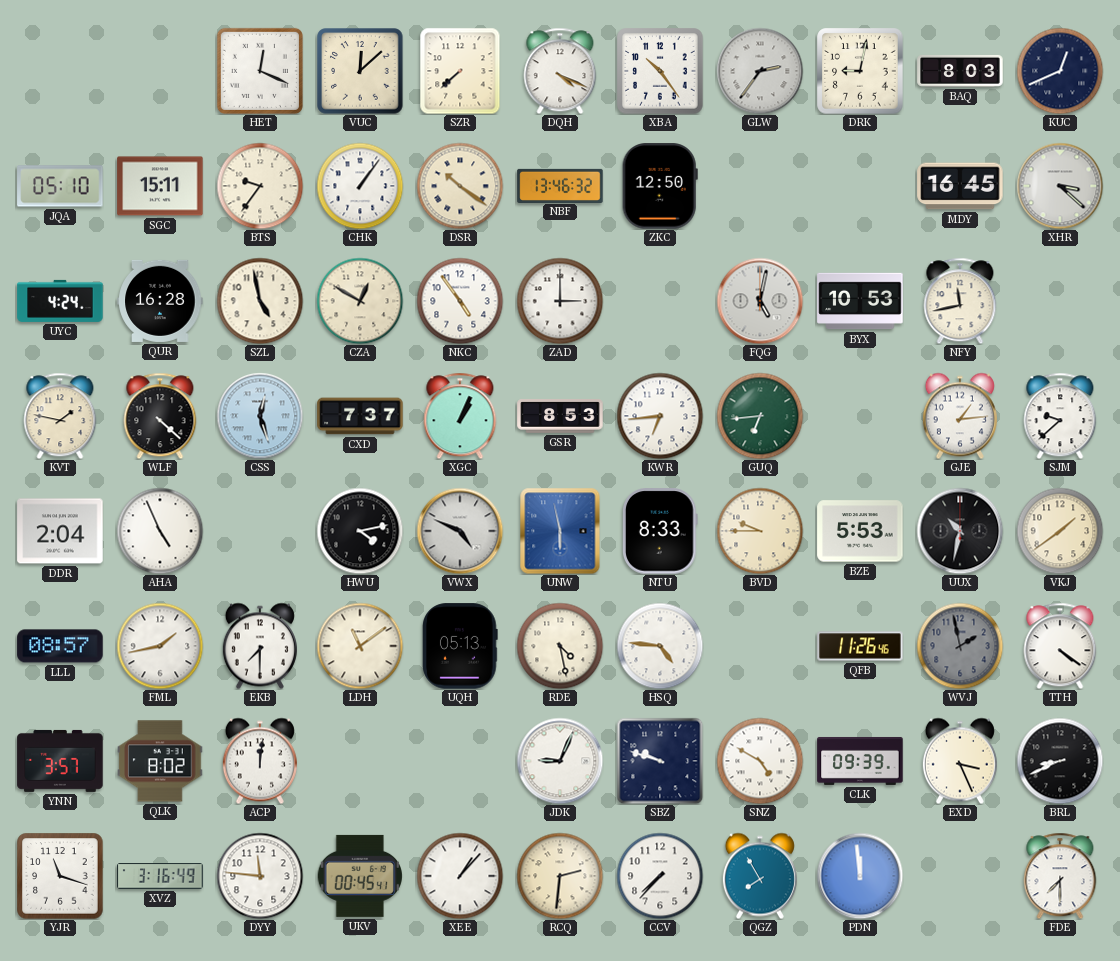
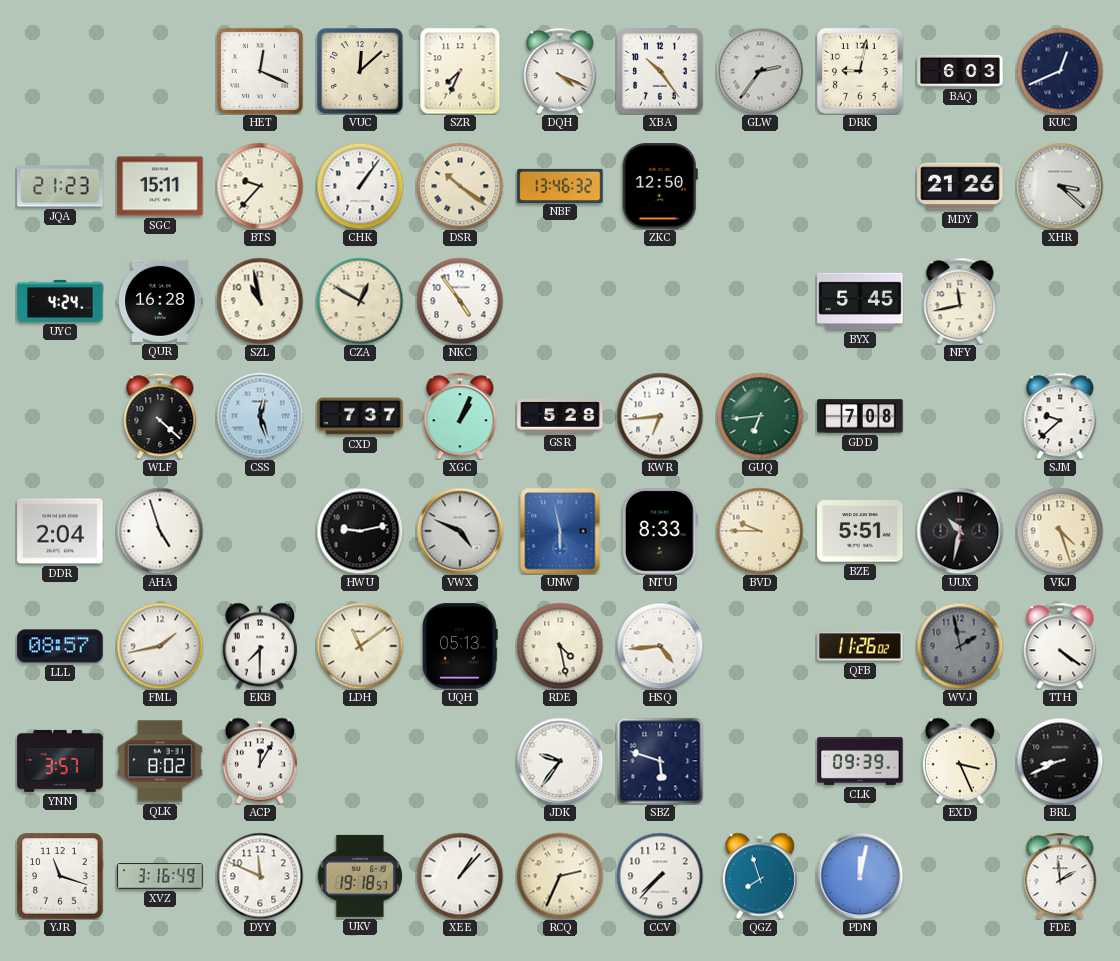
SZR: 7:38 -> 7:34 (460, 71)
BAQ: 8:03 -> 6:03 (960, 71)
JQA: 05:10 -> 21:23 (60, 186)
BTS: 9:36 -> 9:37 (260, 186)
MDY: 16:45 -> 21:26 (960, 186)
SZL: 4:58 -> 10:58 (260, 301)
ZAD: 3:00 -> none (560, 301)
FQG: 5:02 -> none (760, 301)
BYX: 10:53 -> 5:45 (860, 301)
KVT: 1:47 -> none (60, 416)
GSR: 8:53 -> 5:28 (560, 416)
GDD: none -> 7:08 (860, 416)
GJE: 1:14 -> none (960, 416)
AHA: 4:56 -> 4:57 (160, 531)
HWU: 4:13 -> 9:13 (360, 531)
BZE: 5:53 -> 5:51 (860, 531)
VKJ: 1:39 -> 4:27 (1060, 531)
HSQ: 4:46 -> 4:44 (660, 646)
QFB: 11:26:46 -> 11:26:02 (860, 646)
ACP: 12:01 -> 12:05 (260, 761)
JDK: 9:04 -> 9:36 (560, 761)
SBZ: 9:48 -> 5:48 (660, 761)
SNZ: 4:50 -> none (760, 761)
DYY: 11:46 -> 11:49 (260, 876)
UKV: 00:45 -> 19:18 (360, 876)
RCQ: 2:31 -> 2:34 (560, 876)
QGZ: 7:55 -> 7:57 (760, 876)
PDN: 11:59 -> 12:02 (860, 876)
FDE: 7:30 -> 1:59 (1060, 876)
